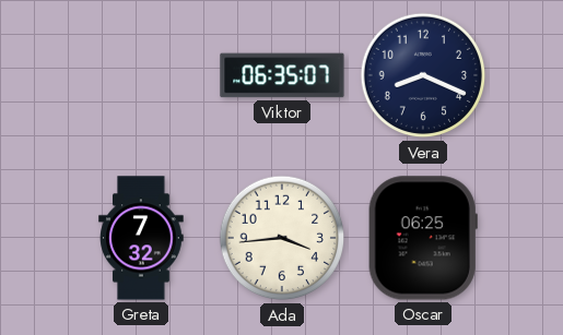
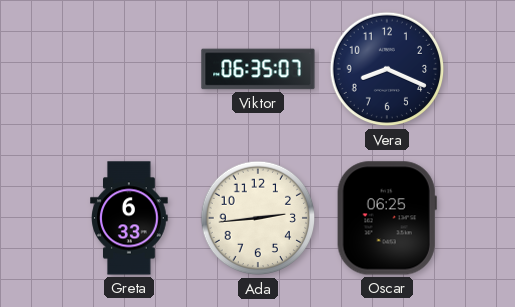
Greta: 7:32 -> 6:33 (129, 218)
Ada: 3:44 -> 2:44 (258, 218)
